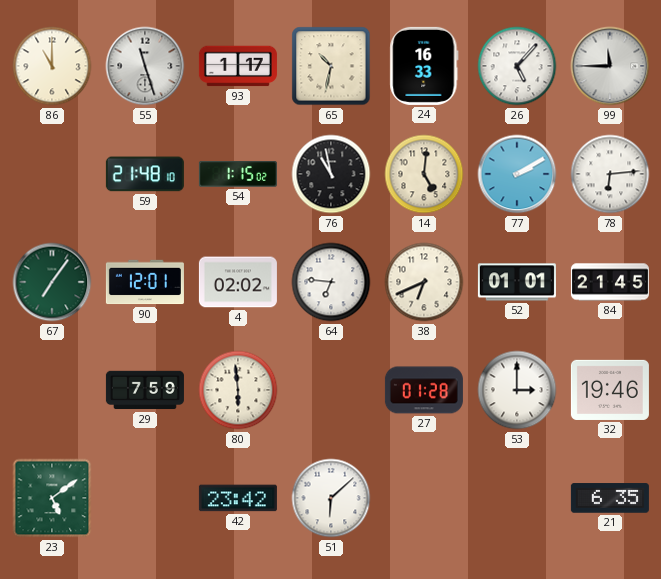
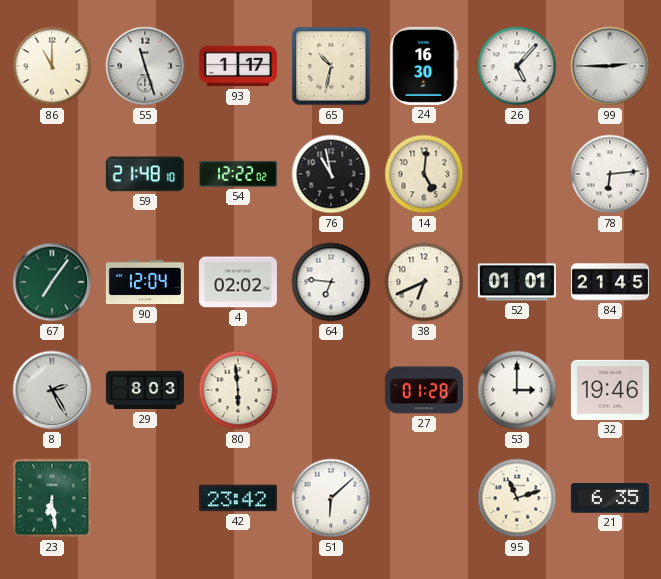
24: 16:33 -> 16:30 (424, 66)
99: 11:45 -> 2:45 (610, 66)
54: 1:15 -> 12:22 (238, 174)
77: 2:10 -> none (517, 174)
90: 12:01 -> 12:04 (145, 282)
8: none -> 2:25 (52, 390)
29: 7:59 -> 8:03 (145, 390)
23: 5:09 -> 6:29 (52, 498)
95: none -> 11:12 (517, 498)
